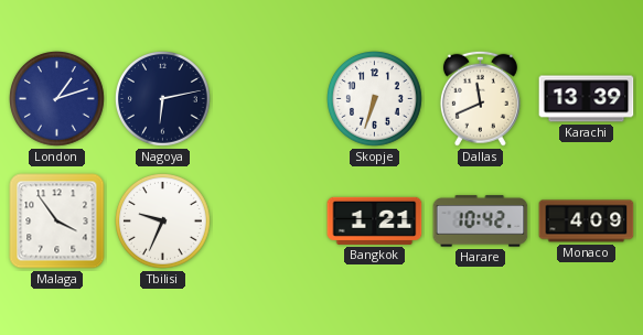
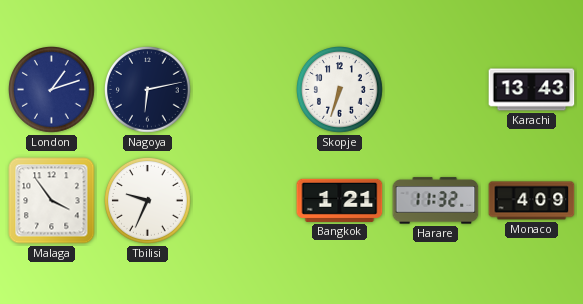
Dallas: 11:41 -> none (480, 98)
Karachi: 13:39 -> 13:43 (532, 90)
Harare: 10:42 -> 11:32 (436, 201)
